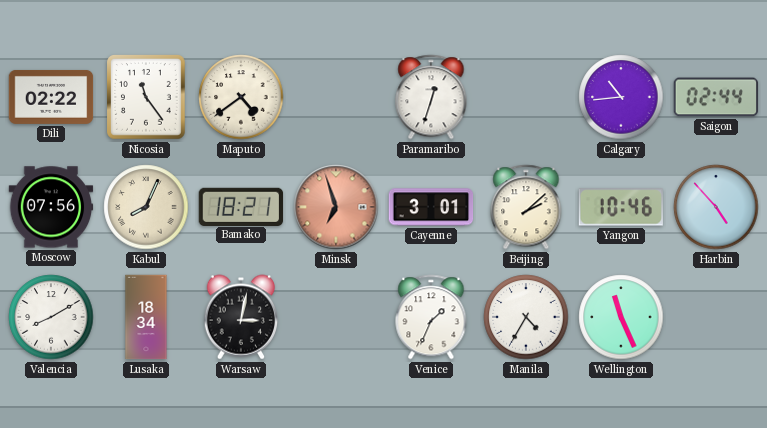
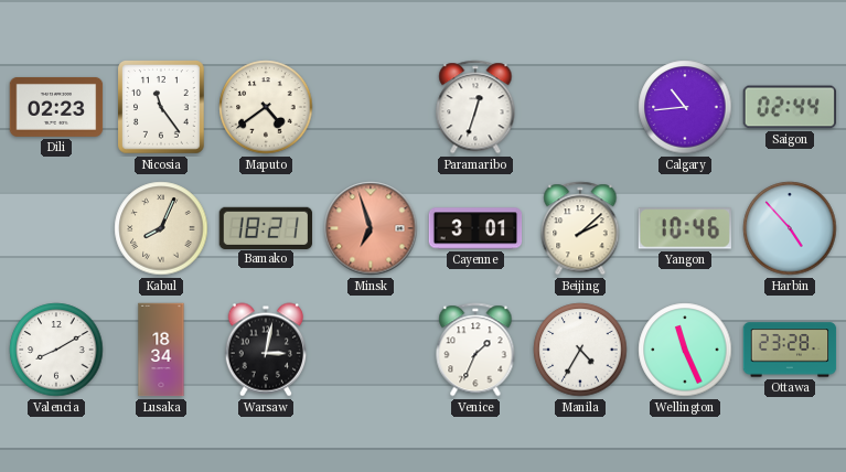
Dili: 02:22 -> 02:23 (56, 107)
Moscow: 07:56 -> none (51, 207)
Ottawa: none -> 23:28 (790, 350)
